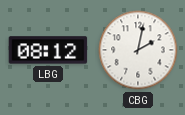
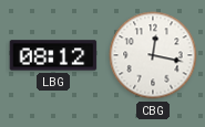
CBG: 2:02 -> 12:17 (153, 55)
